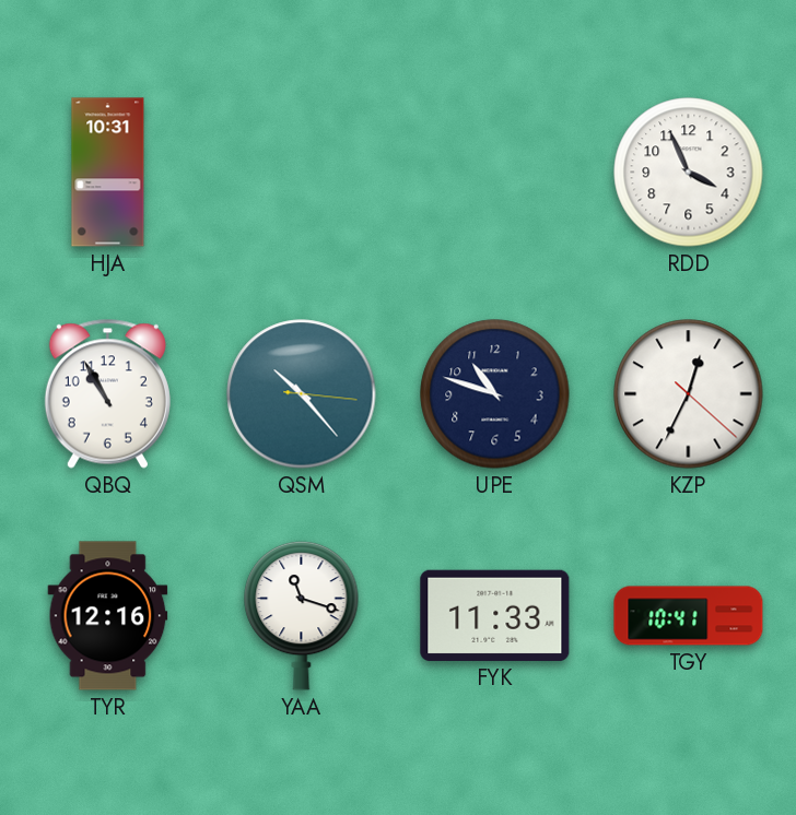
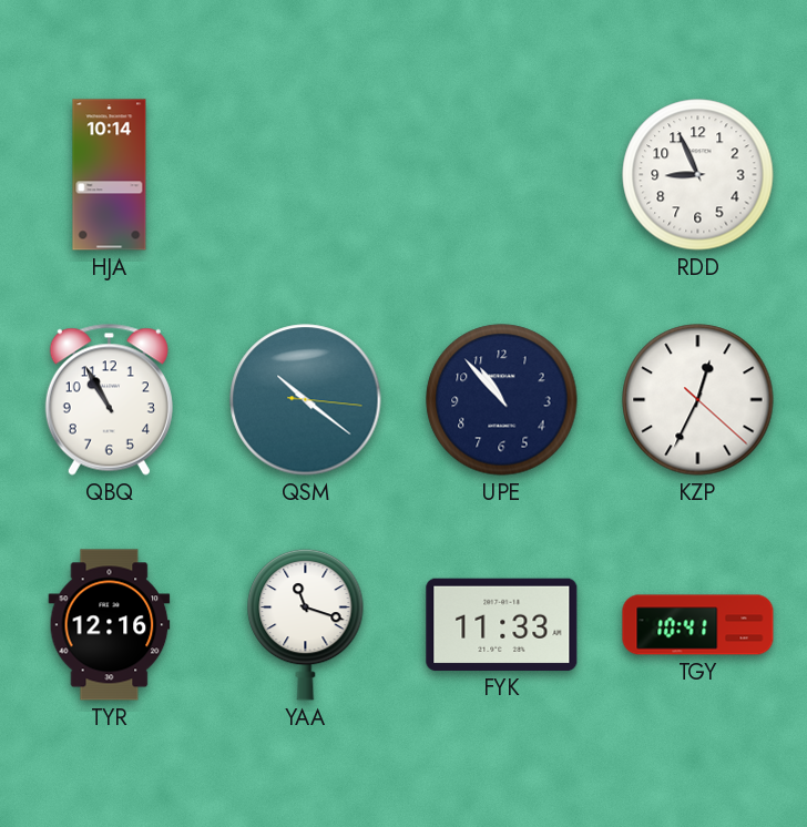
HJA: 10:31 -> 10:14 (110, 175)
RDD: 3:56 -> 8:56 (698, 175)
QSM: 10:23 -> 10:21 (306, 400)
UPE: 10:48 -> 10:53 (502, 400)
